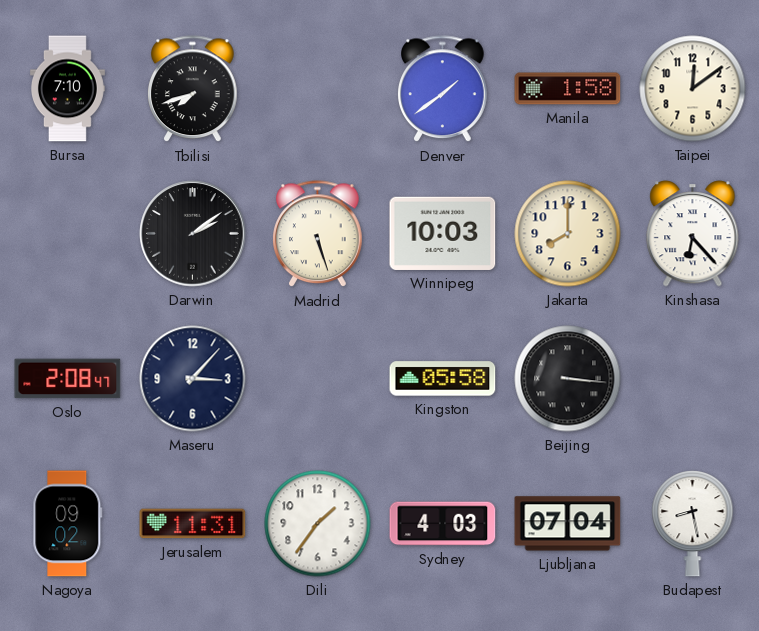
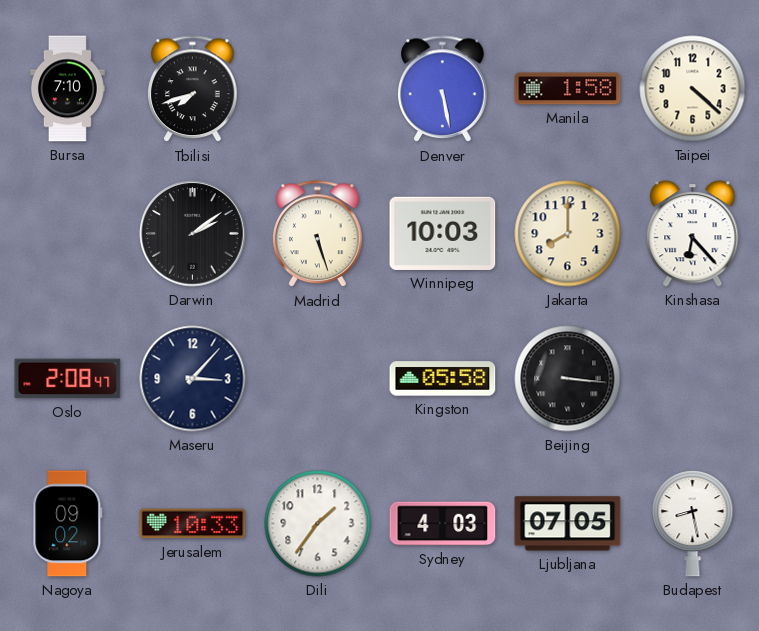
Denver: 1:39 -> 5:28 (443, 89)
Taipei: 12:09 -> 4:22 (693, 89)
Jerusalem: 11:31 -> 10:33 (193, 524)
Ljubljana: 07:04 -> 07:05 (568, 524)
